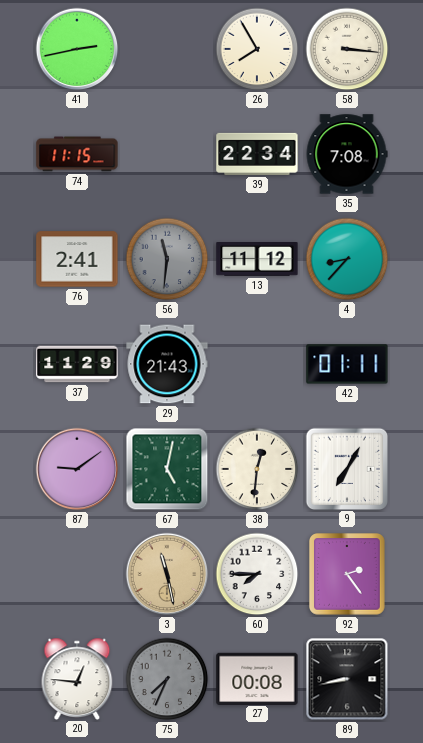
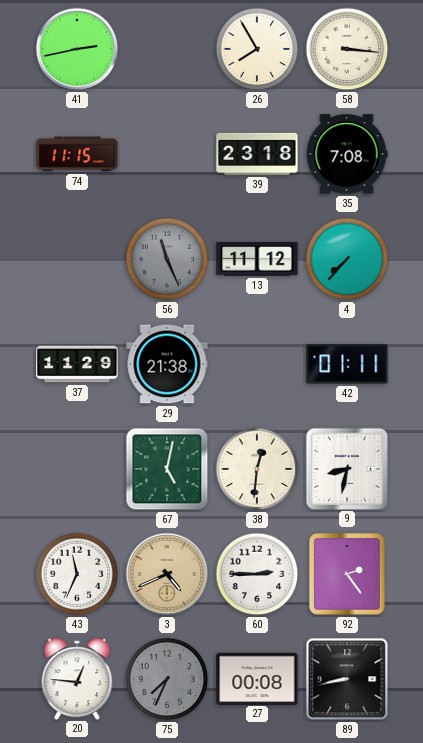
39: 22:34 -> 23:18 (257, 154)
76: 2:41 -> none (77, 259)
56: 11:31 -> 11:26 (167, 259)
4: 8:37 -> 7:37 (347, 259)
29: 21:43 -> 21:38 (167, 364)
87: 9:09 -> none (77, 469)
9: 7:05 -> 8:32 (346, 468)
43: none -> 11:34 (77, 574)
3: 11:28 -> 4:41 (167, 574)
60: 7:45 -> 2:45 (257, 574)
